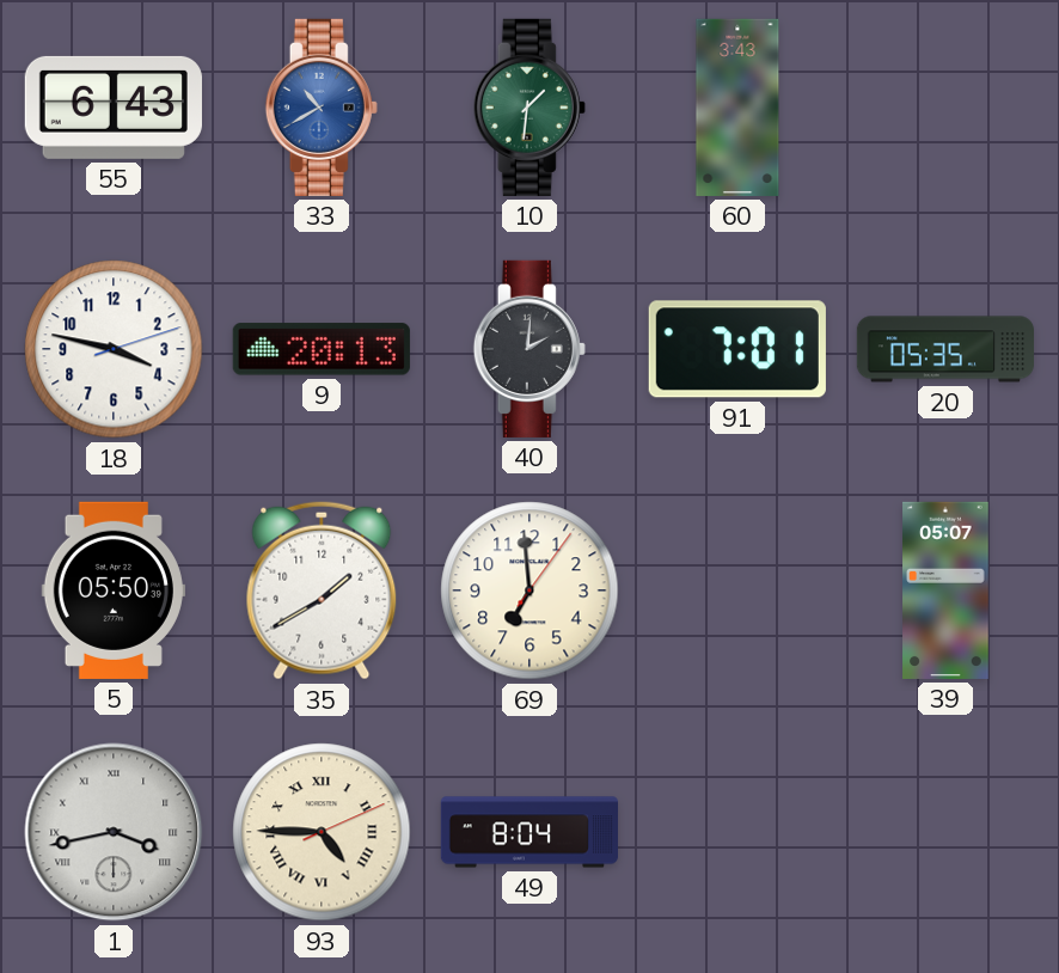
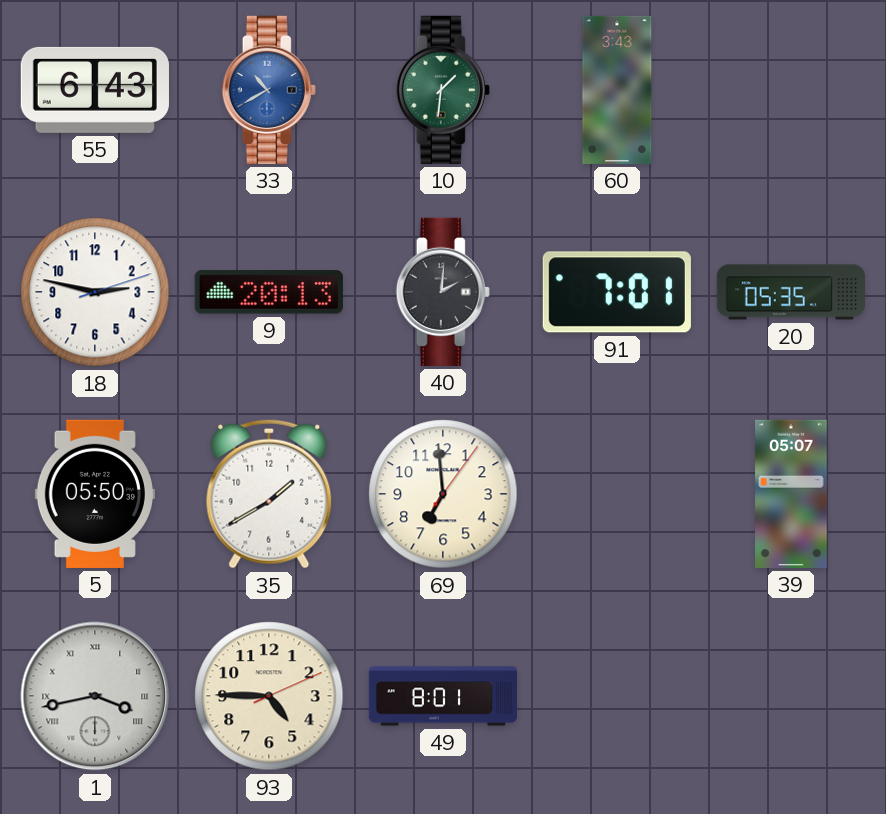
18: 3:47 -> 2:47 (95, 292)
93 numerals: Roman -> Arabic (269, 696)
49: 8:04 -> 8:01 (442, 696)
